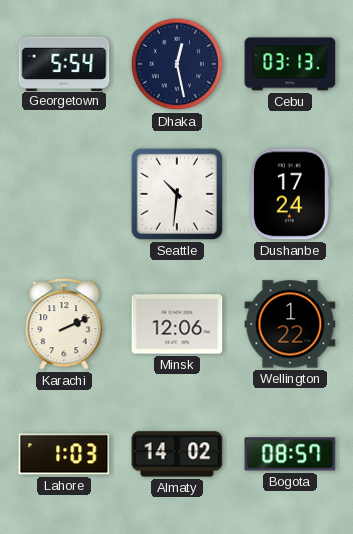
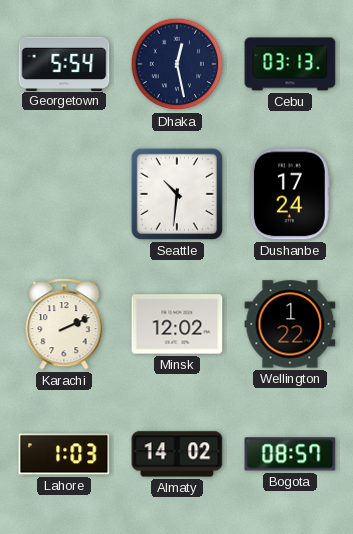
Minsk: 12:06 -> 12:02 (177, 324)
